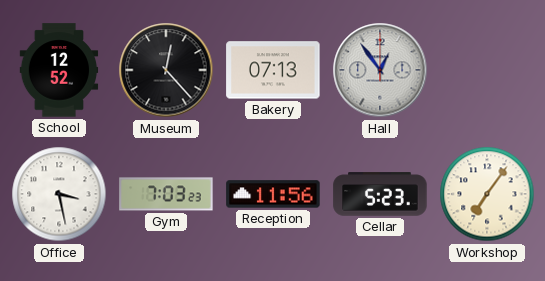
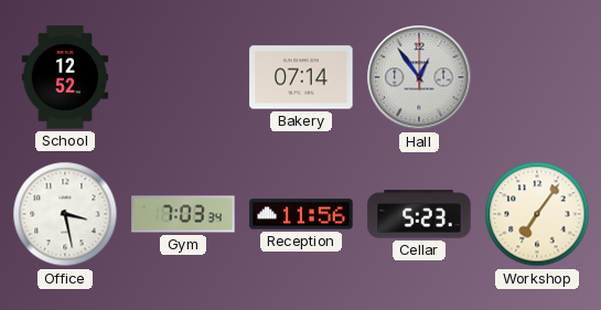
Museum: 12:23 -> none (166, 70)
Bakery: 07:13 -> 07:14 (301, 77)
Gym: 7:03:23 -> 7:03:34 (183, 214)
